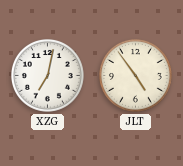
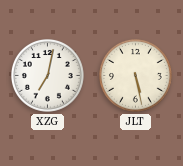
JLT: 4:54 -> 5:28 (136, 76)
